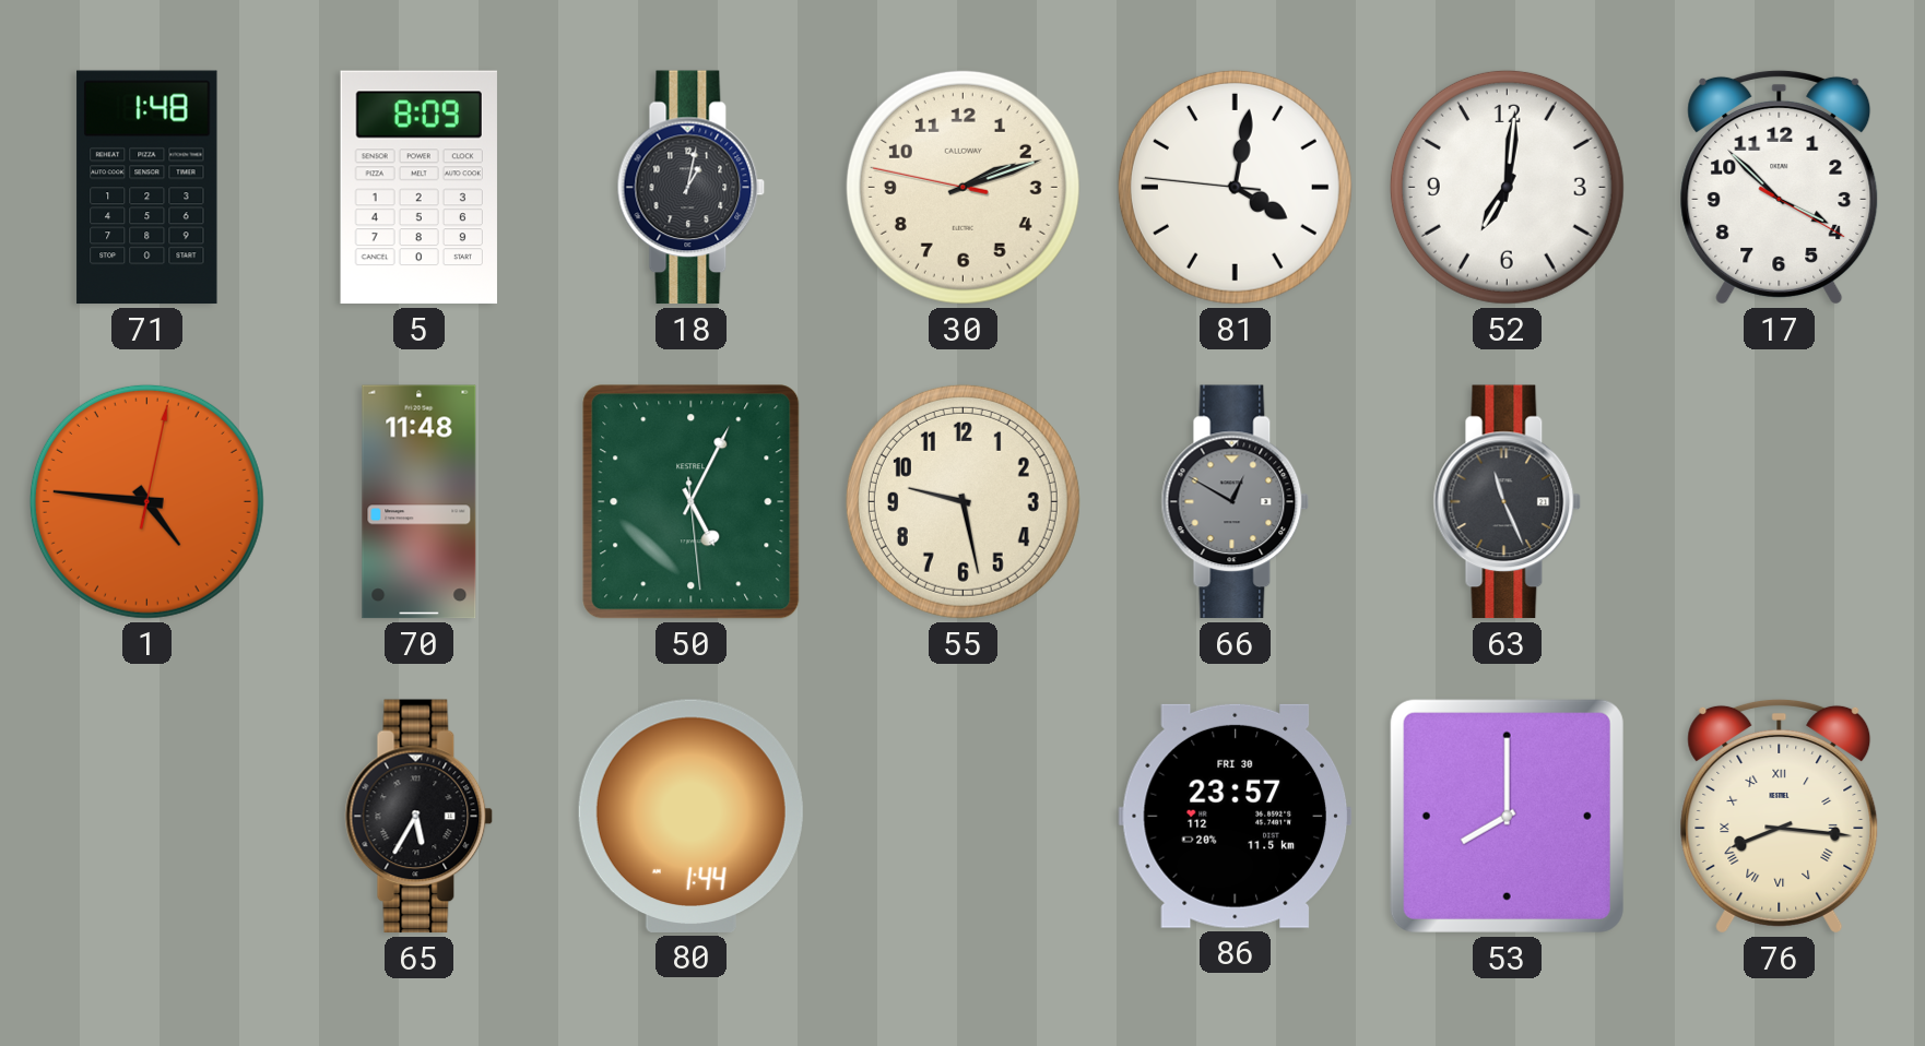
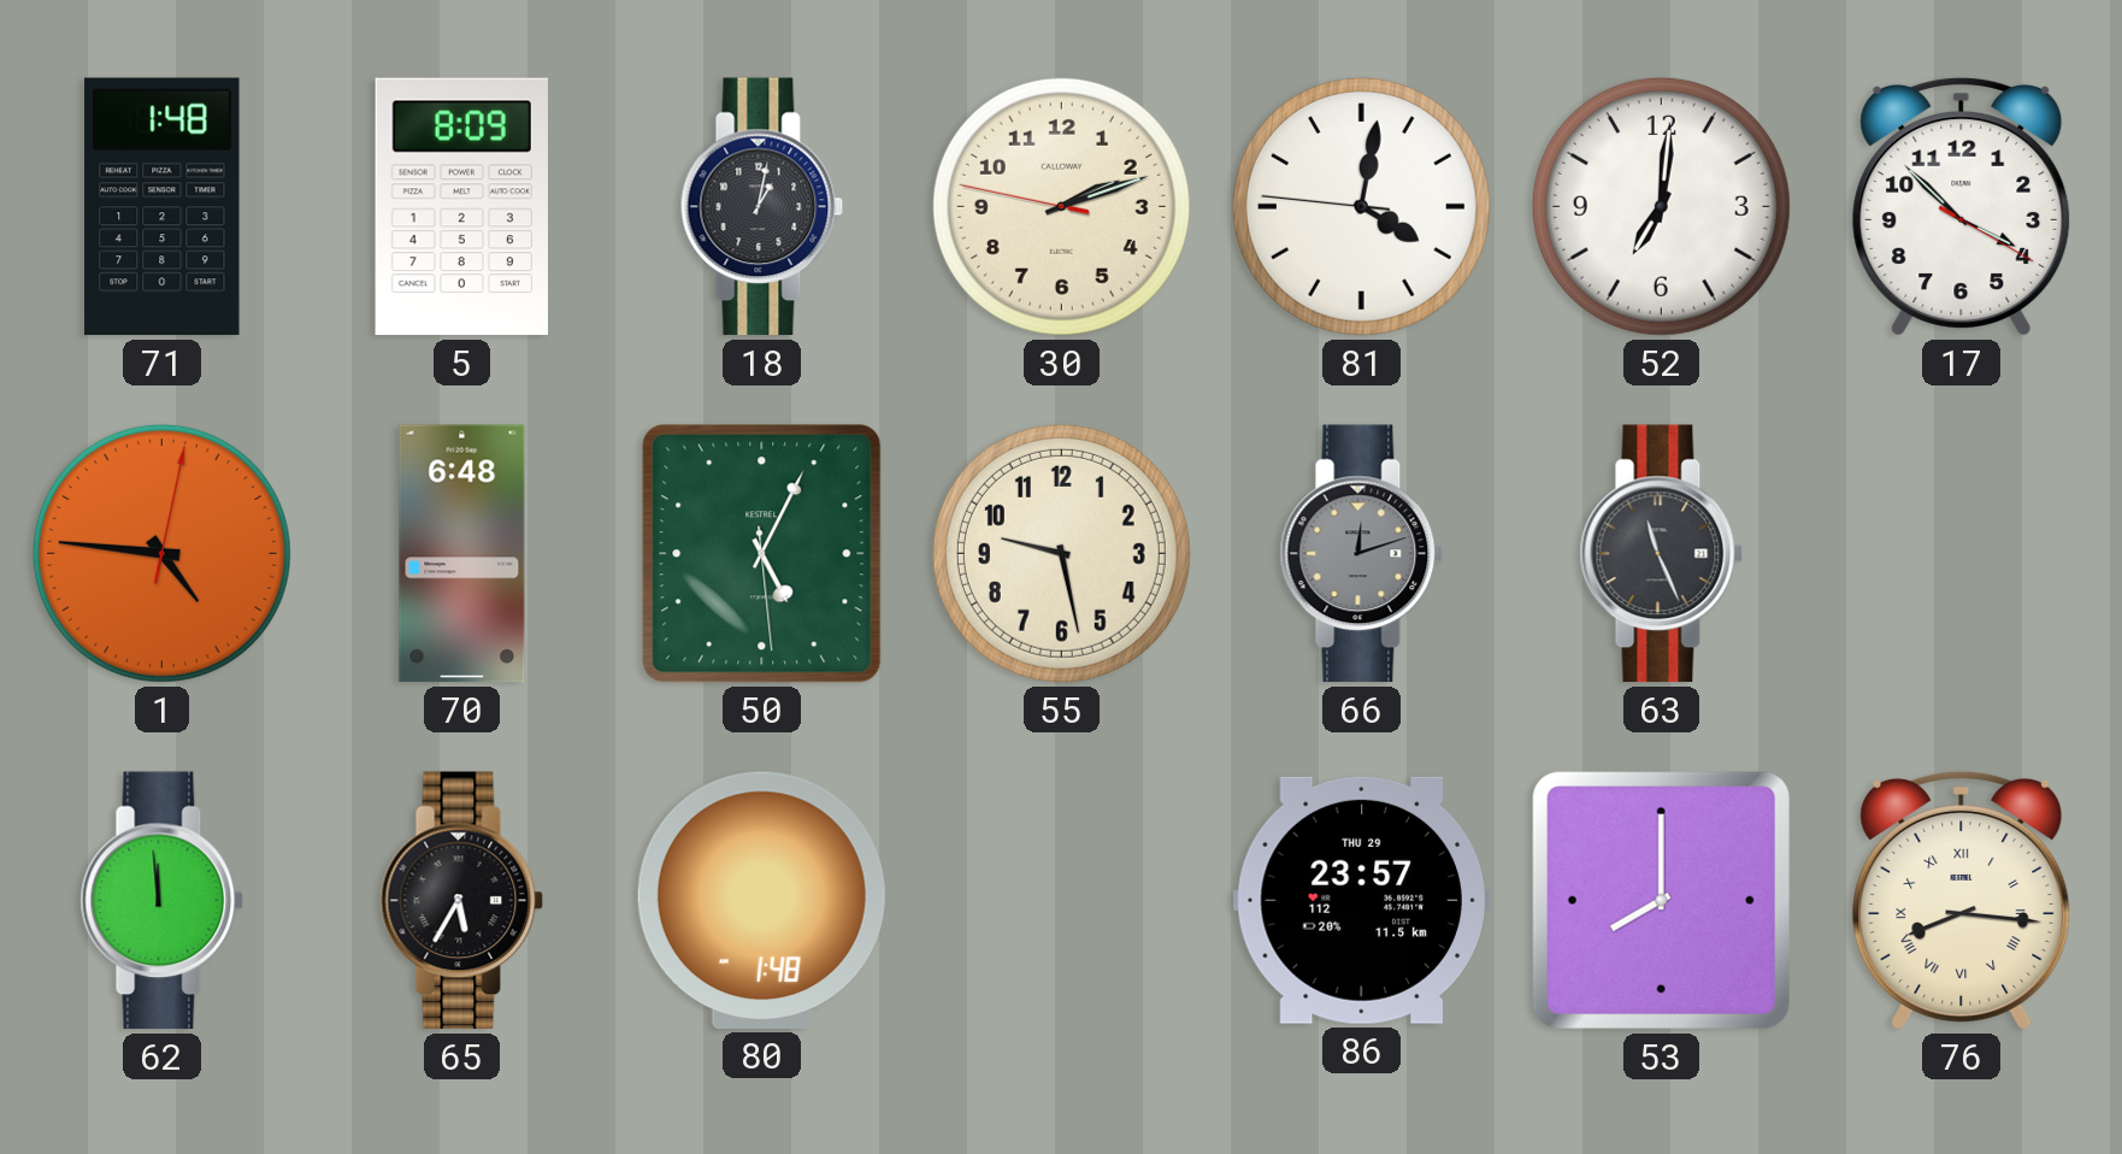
70: 11:48 -> 6:48 (462, 554)
66: 12:50 -> 12:12 (1362, 554)
62: none -> 11:59 (163, 901)
80: 1:44 -> 1:48 (761, 900)
86 date: FRI 30 -> THU 29 (1361, 900)
